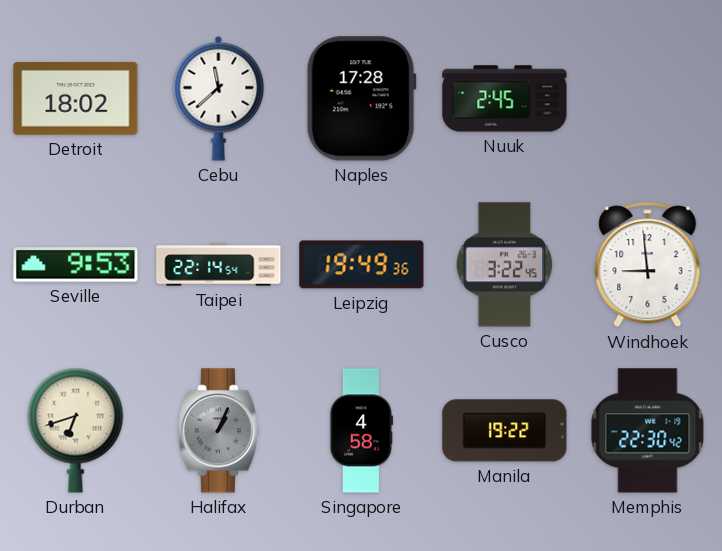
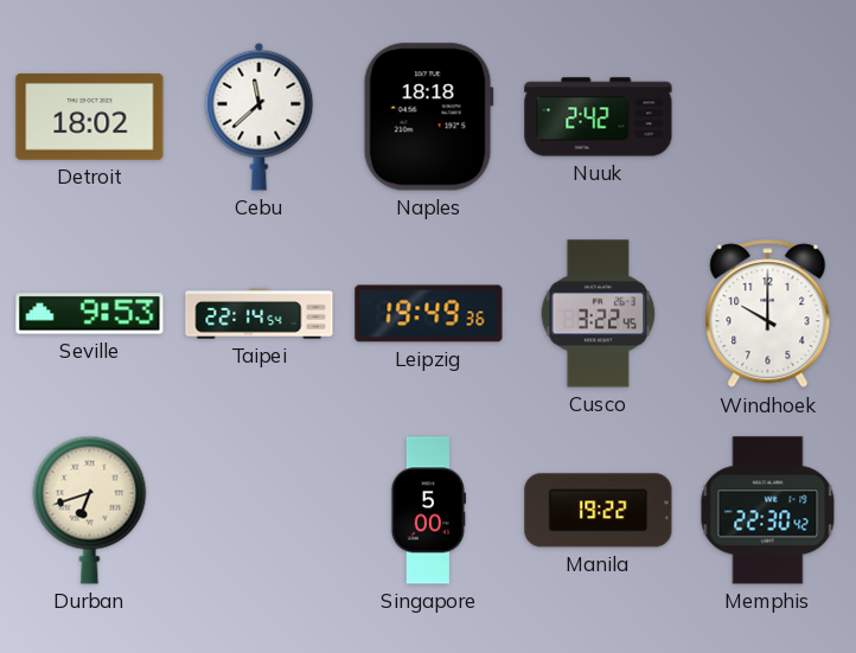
Naples: 17:28 -> 18:18 (428, 117)
Nuuk: 2:45 -> 2:42 (599, 117)
Windhoek: 8:59 -> 10:00 (768, 314)
Halifax: 1:04 -> none (218, 431)
Singapore: 4:58 -> 5:00 (429, 511)
